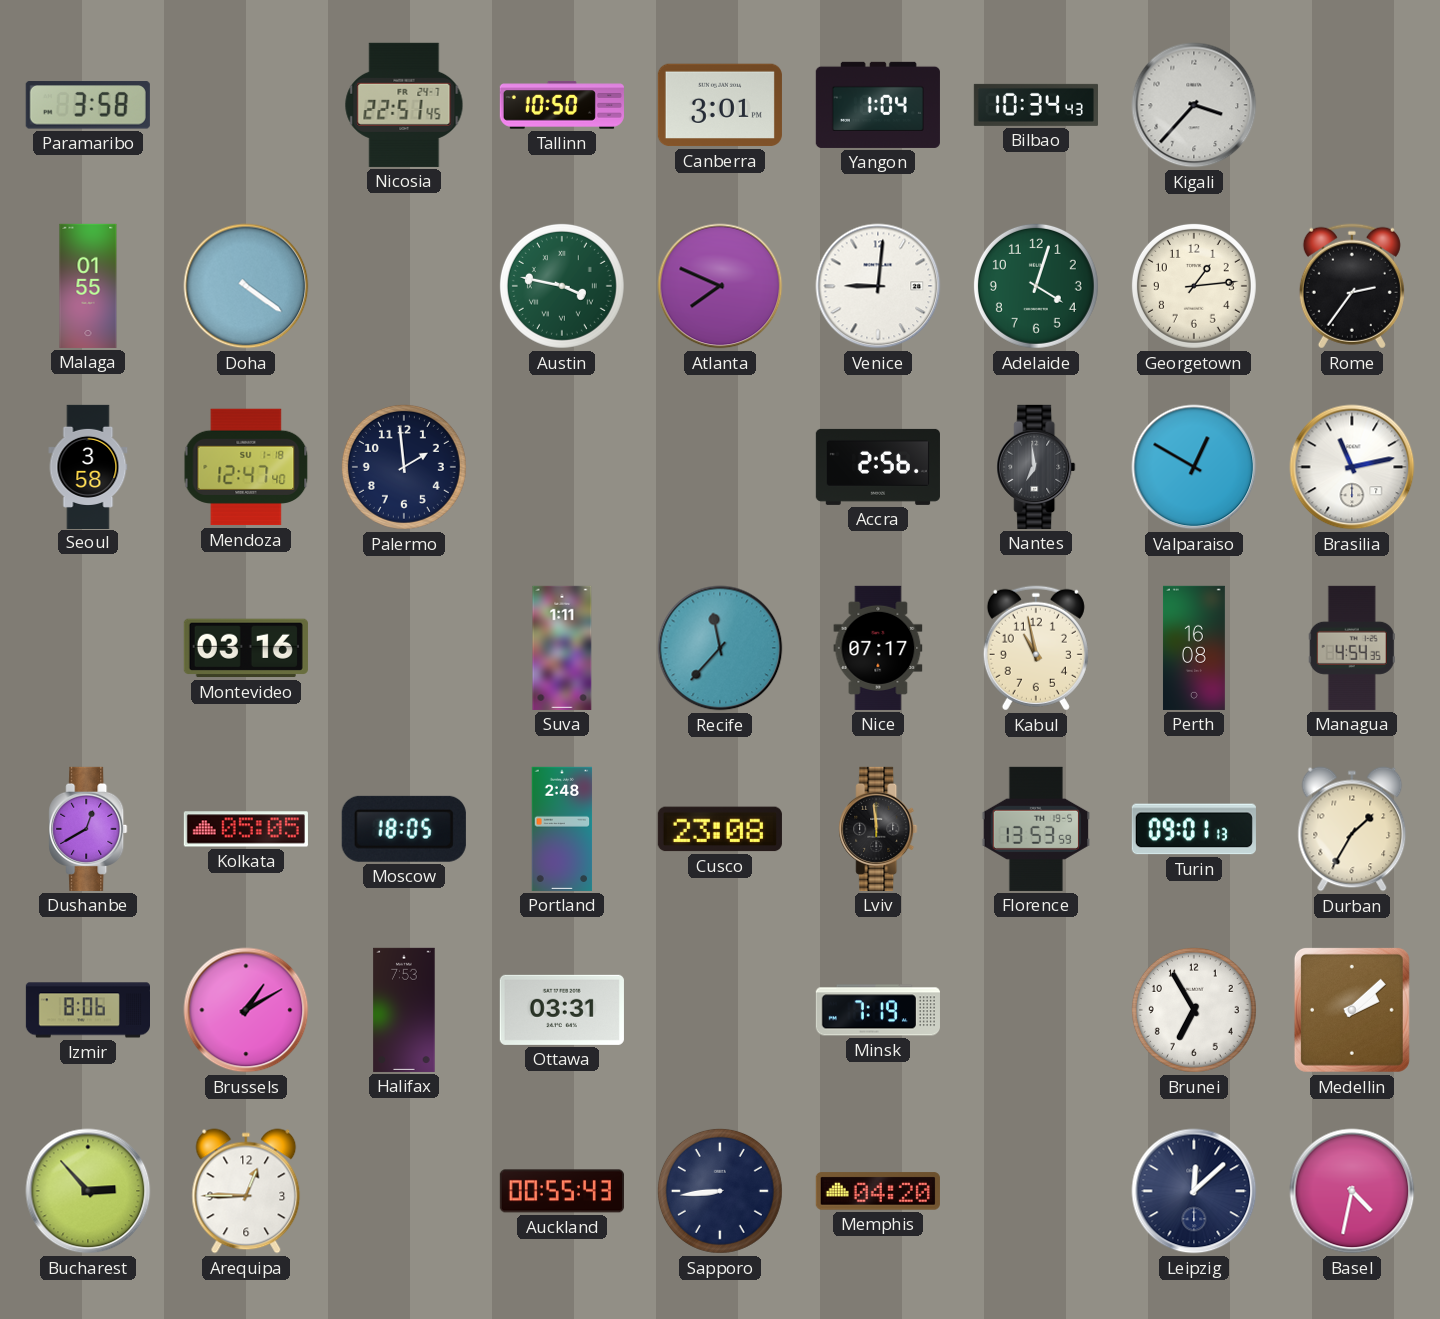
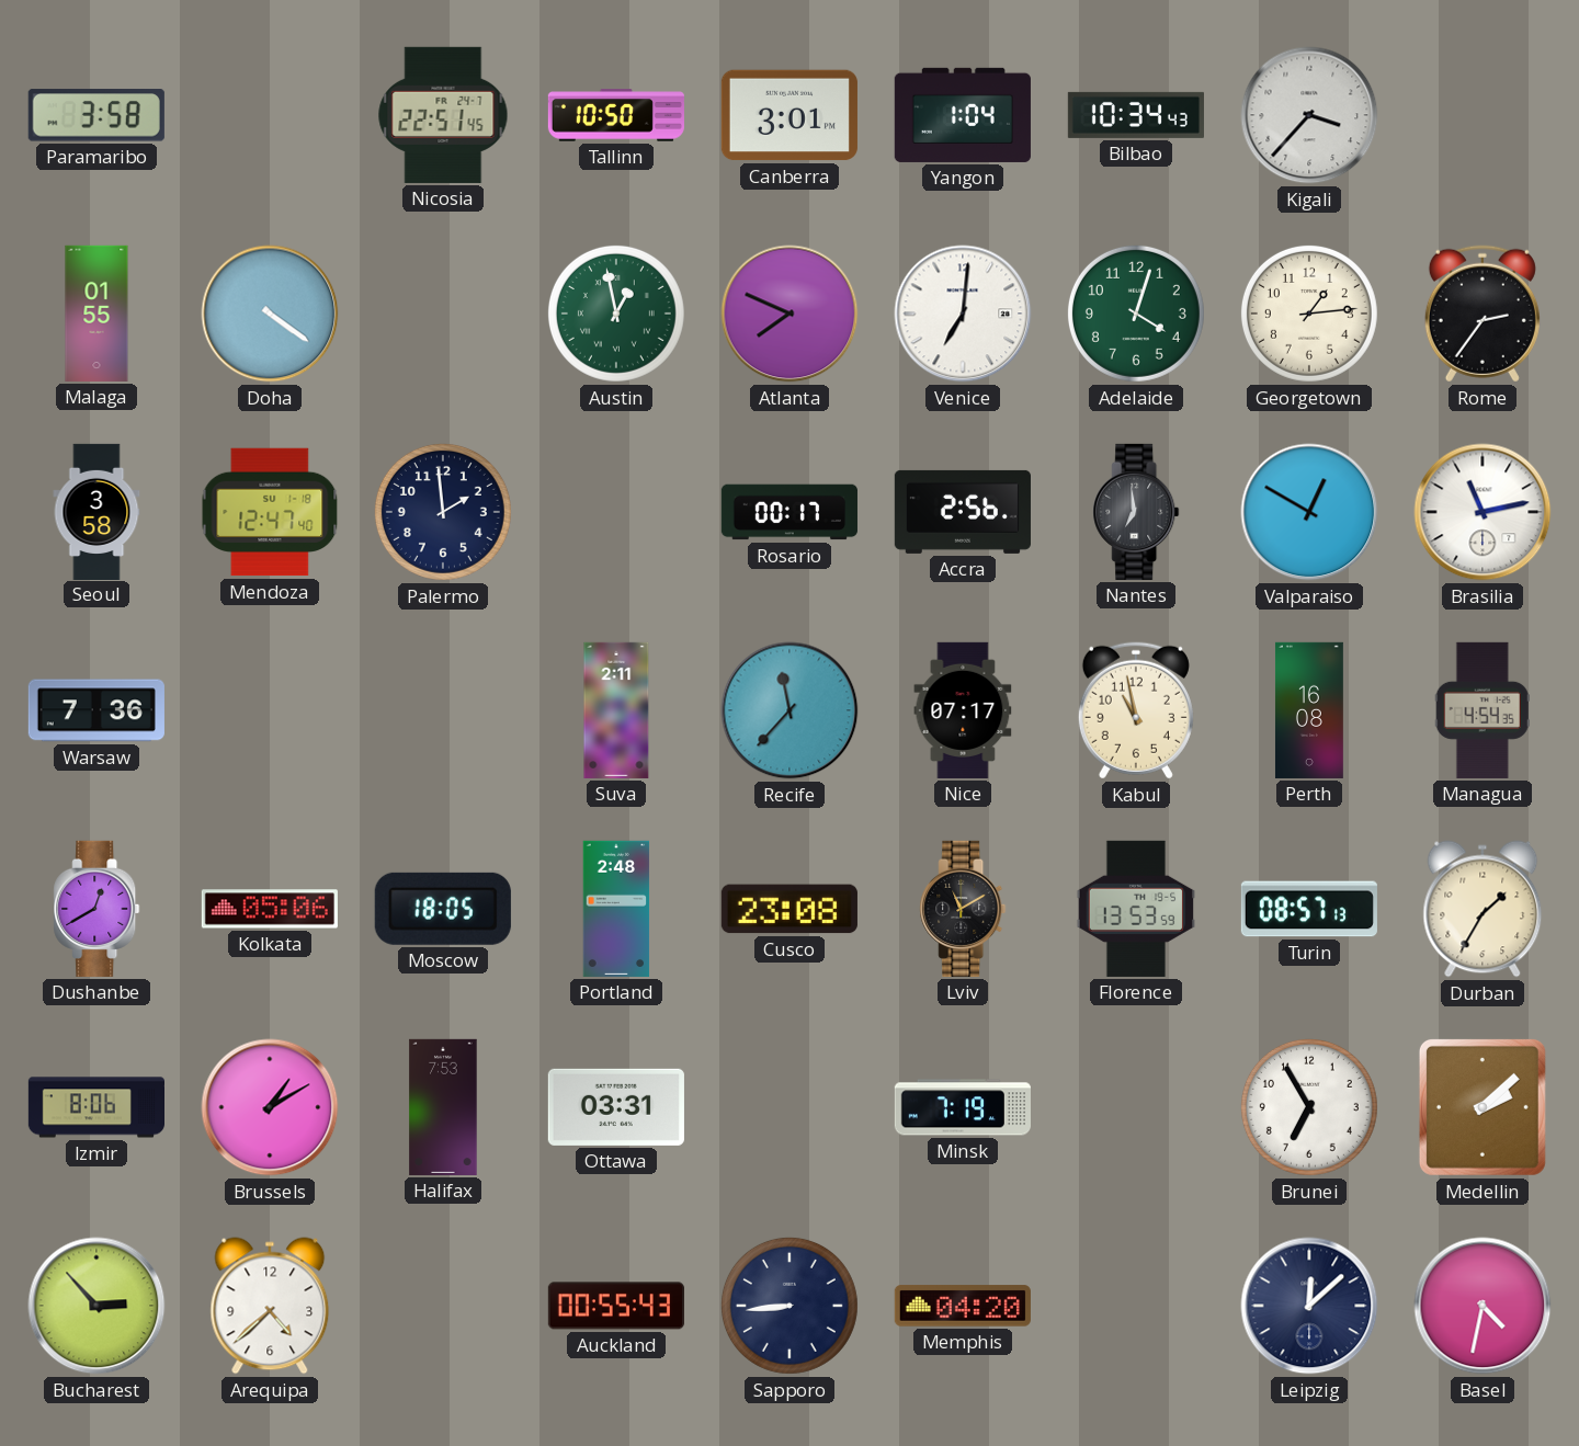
Austin: 3:47 -> 12:58 (616, 314)
Venice: 9:01 -> 7:01 (963, 314)
Rosario: none -> 00:17 (789, 512)
Warsaw: none -> 7:36 (96, 710)
Montevideo: 03:16 -> none (246, 648)
Suva: 1:11 -> 2:11 (616, 710)
Kolkata: 05:05 -> 05:06 (270, 909)
Lviv: 11:59 -> 11:10 (963, 909)
Turin: 09:01 -> 08:57 (1309, 909)
Arequipa: 12:45 -> 4:38 (270, 1306)
